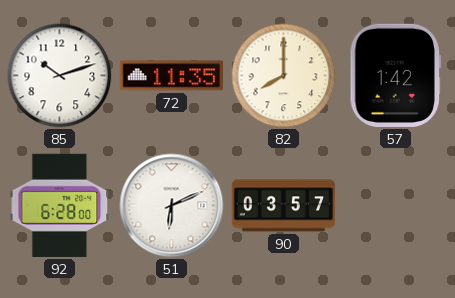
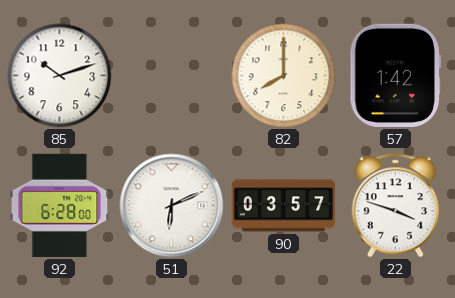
72: 11:35 -> none (171, 76)
22: none -> 3:48 (395, 206)
